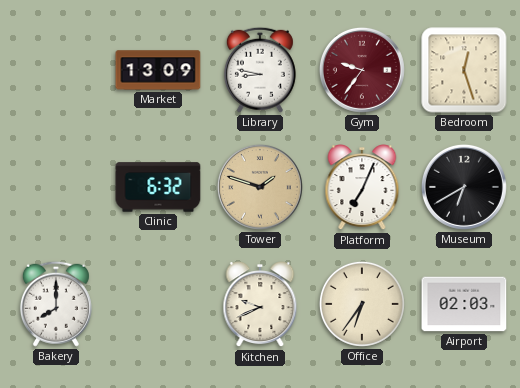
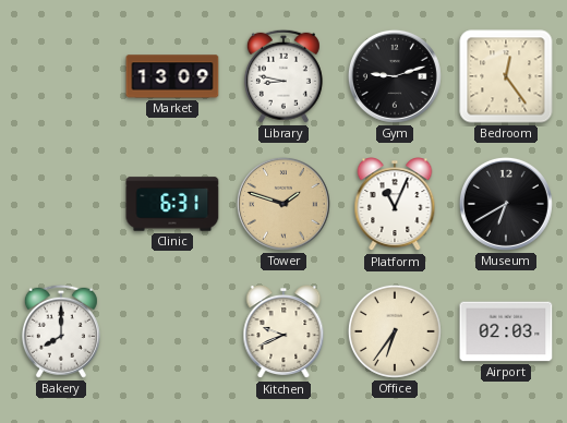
Gym: 9:36 -> 9:12 (395, 76)
Gym dial: burgundy -> black (395, 76)
Bedroom: 12:27 -> 12:24 (506, 76)
Clinic: 6:32 -> 6:31 (172, 204)
Platform: 7:04 -> 11:04 (395, 205)
